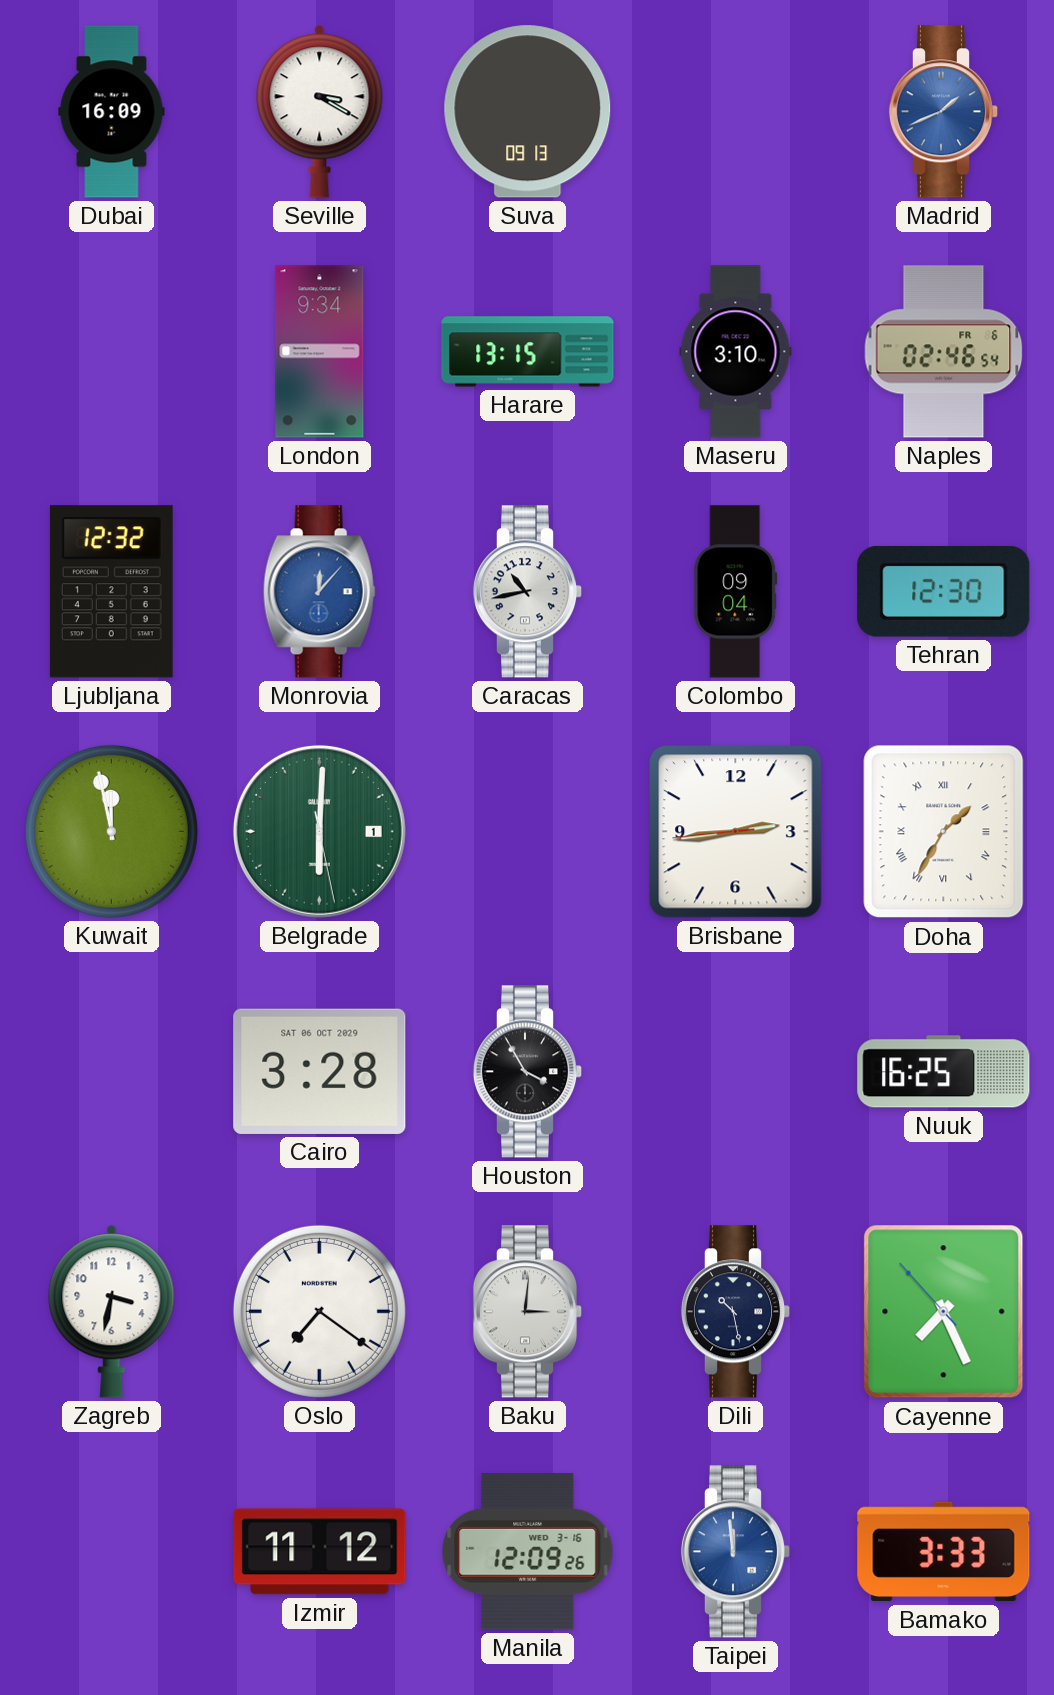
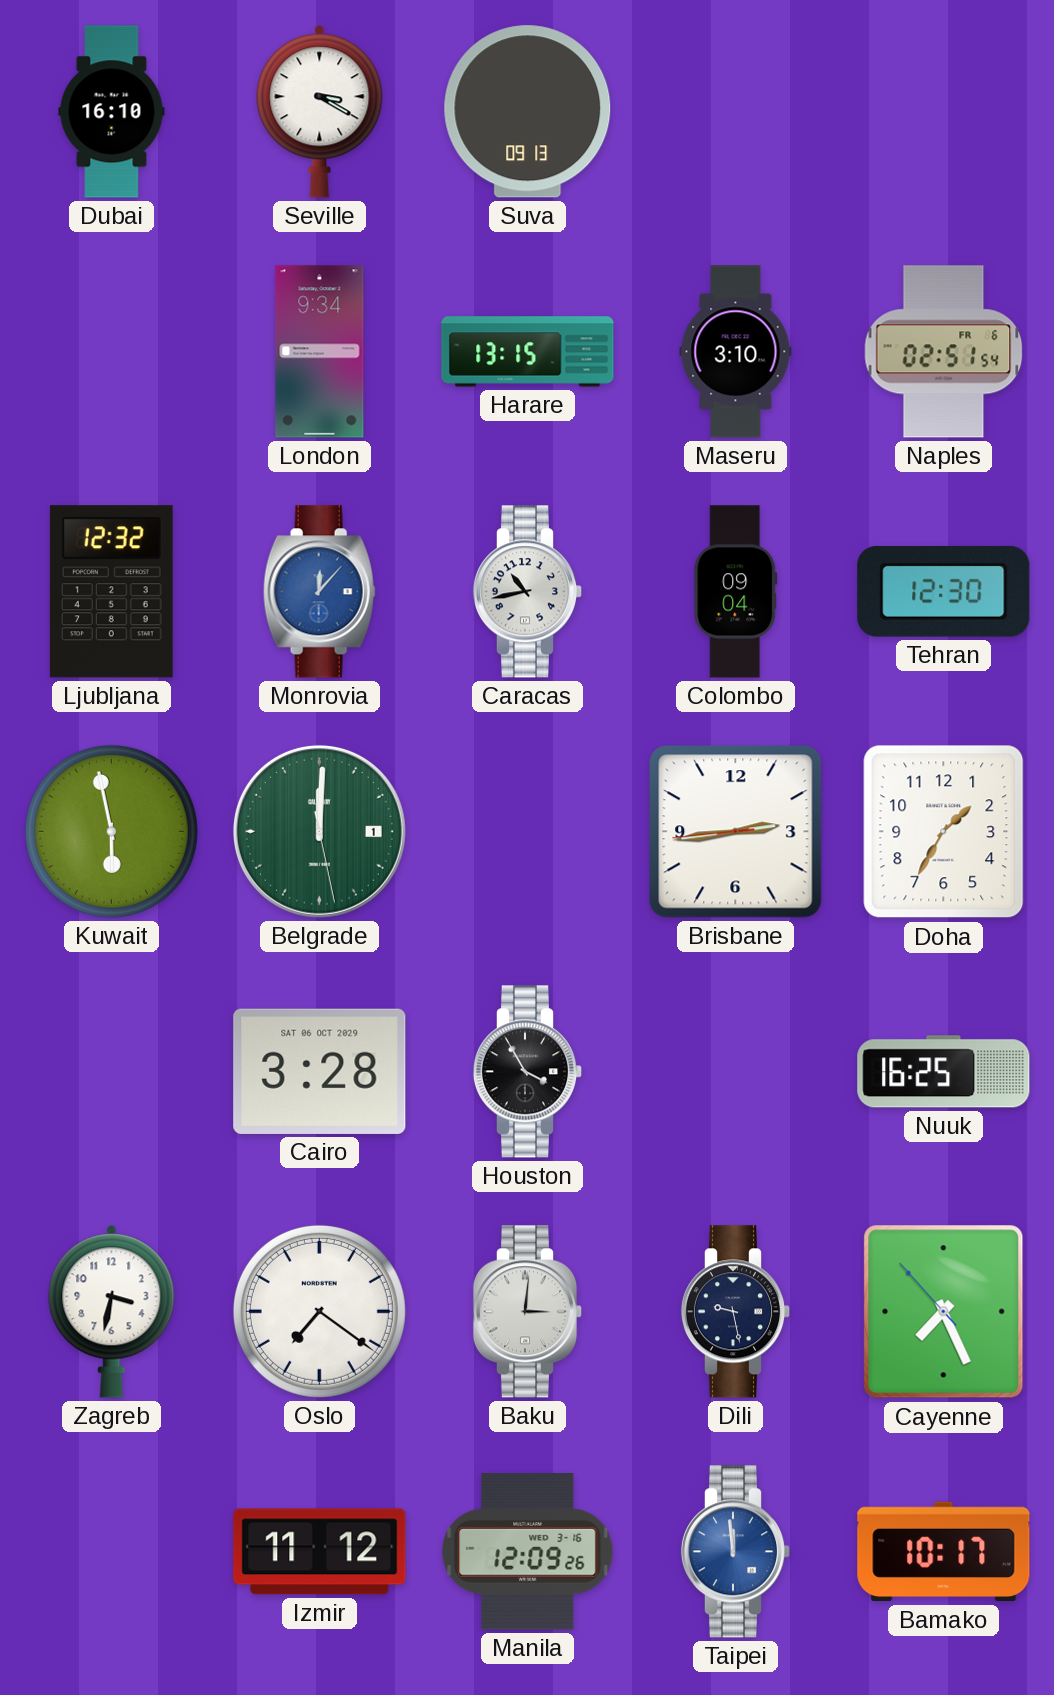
Dubai: 16:09 -> 16:10 (112, 112)
Madrid: 1:41 -> none (944, 112)
Naples: 02:46 -> 02:51 (944, 352)
Kuwait: 11:58 -> 5:58 (111, 831)
Belgrade: 6:00 -> 12:00 (319, 831)
Doha numerals: Roman -> Arabic (944, 832)
Dili: 10:28 -> 9:28 (736, 1312)
Bamako: 3:33 -> 10:17 (944, 1552)
